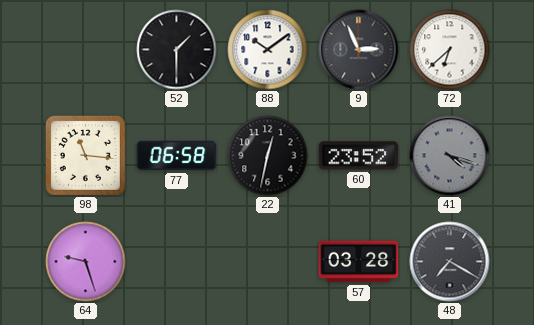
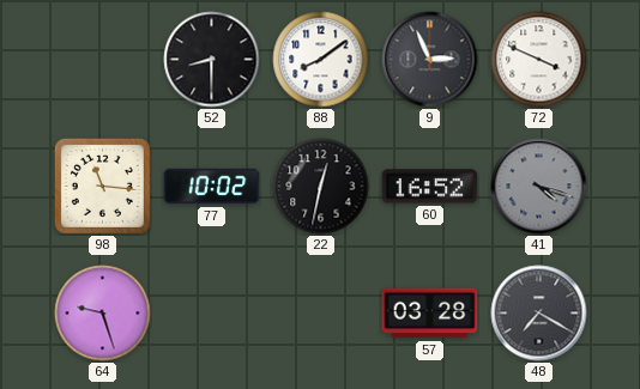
52: 1:30 -> 8:30 (212, 60)
88: 10:09 -> 8:09 (321, 60)
72: 6:38 -> 3:49 (539, 60)
77: 06:58 -> 10:02 (212, 187)
60: 23:52 -> 16:52 (430, 187)
